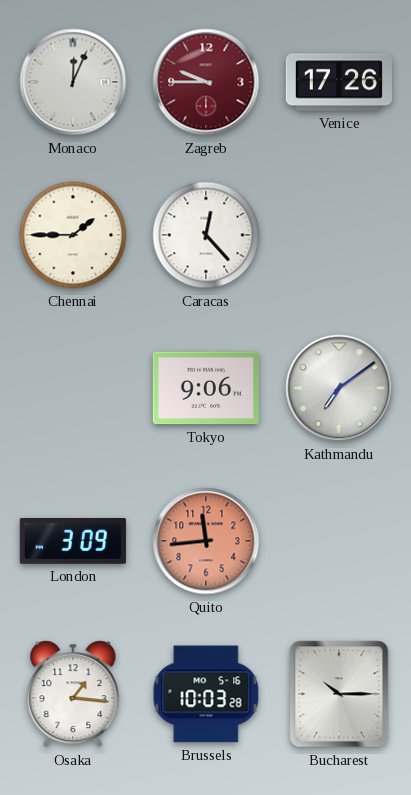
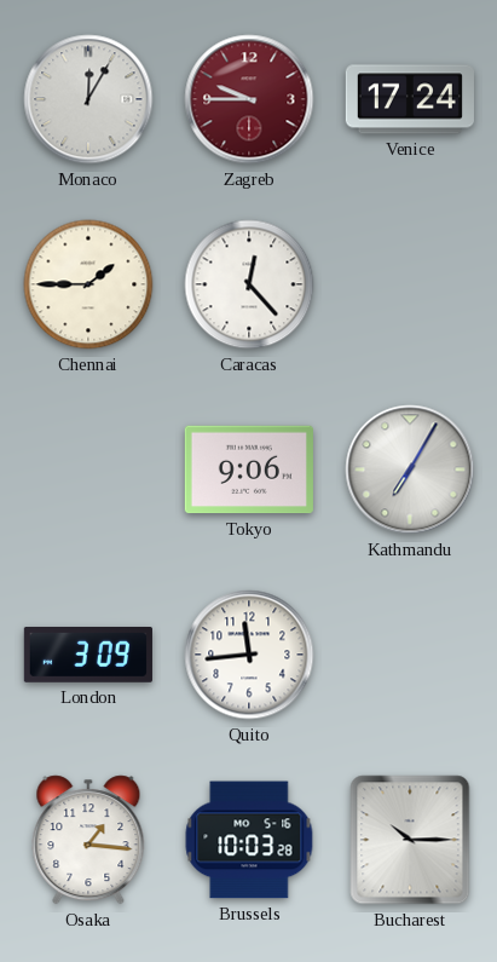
Monaco: 12:04 -> 12:05 (88, 99)
Venice: 17:26 -> 17:24 (410, 99)
Kathmandu: 7:09 -> 7:05 (410, 470)
Quito dial: salmon -> white (249, 655)
